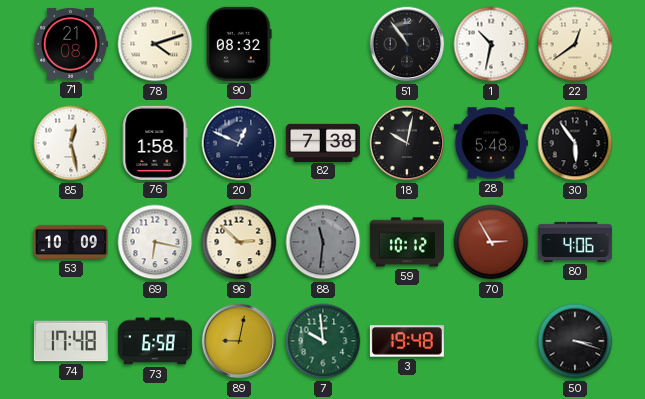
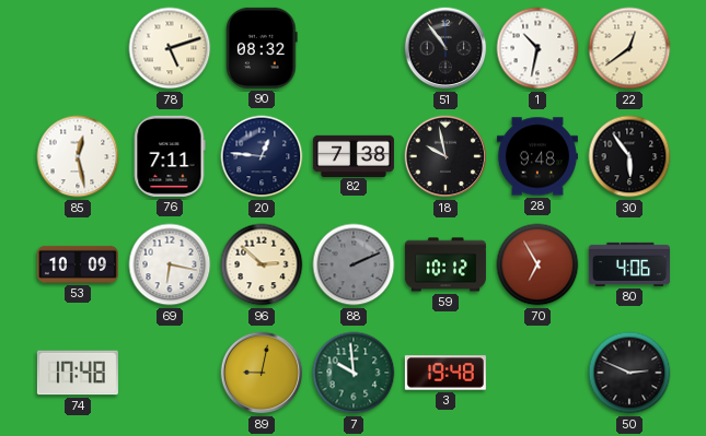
71: 21:08 -> none (70, 44)
78: 4:12 -> 5:12 (170, 48)
76: 1:58 -> 7:11 (170, 156)
20: 12:49 -> 12:46 (262, 156)
18: 10:02 -> 9:58 (445, 156)
28: 5:48 -> 9:48 (537, 156)
88: 11:31 -> 2:11 (354, 264)
70: 2:55 -> 6:55 (537, 264)
73: 6:58 -> none (155, 341)
50: 3:18 -> 2:49 (629, 373)
